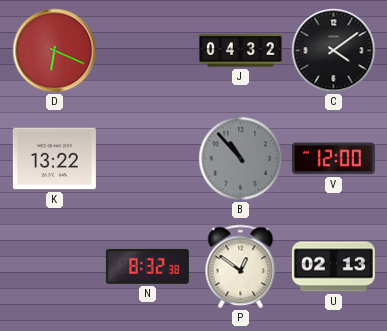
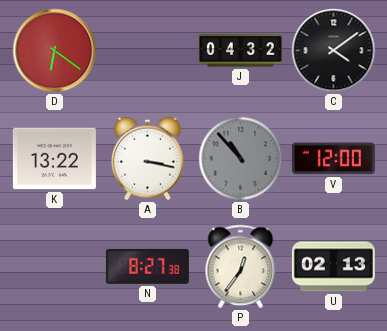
D: 6:19 -> 6:21 (55, 51)
A: none -> 3:17 (148, 159)
N: 8:32 -> 8:27 (147, 266)
P: 12:51 -> 12:36 (241, 267)
